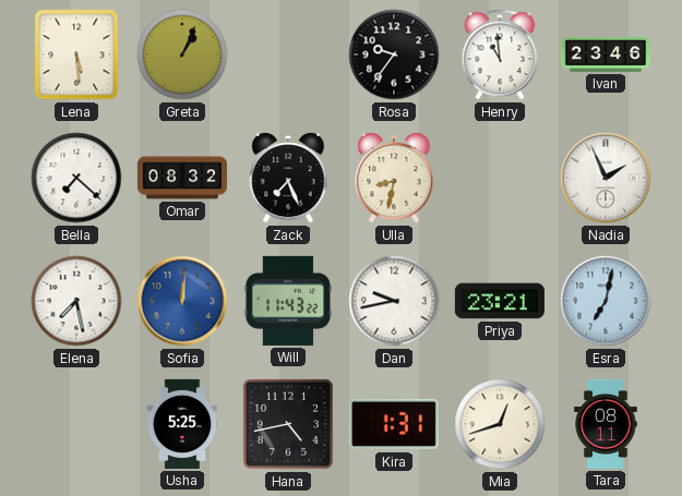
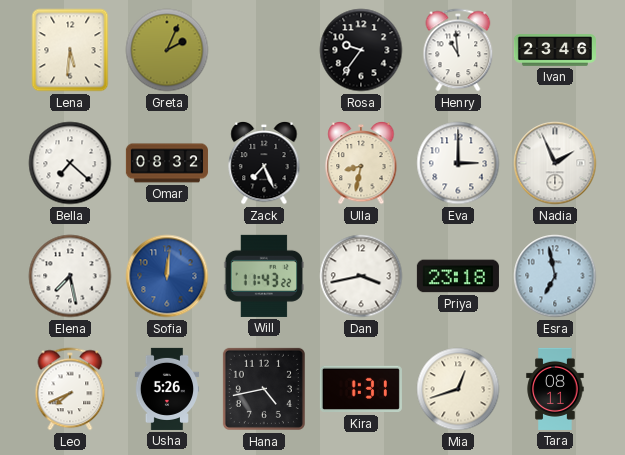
Lena: 5:29 -> 5:31 (70, 50)
Greta: 1:04 -> 2:04 (167, 50)
Eva: none -> 3:00 (458, 163)
Dan: 9:43 -> 3:43 (361, 276)
Priya: 23:21 -> 23:18 (458, 276)
Esra: 7:02 -> 6:58 (555, 276)
Leo: none -> 7:41 (70, 389)
Usha: 5:25 -> 5:26 (167, 389)
